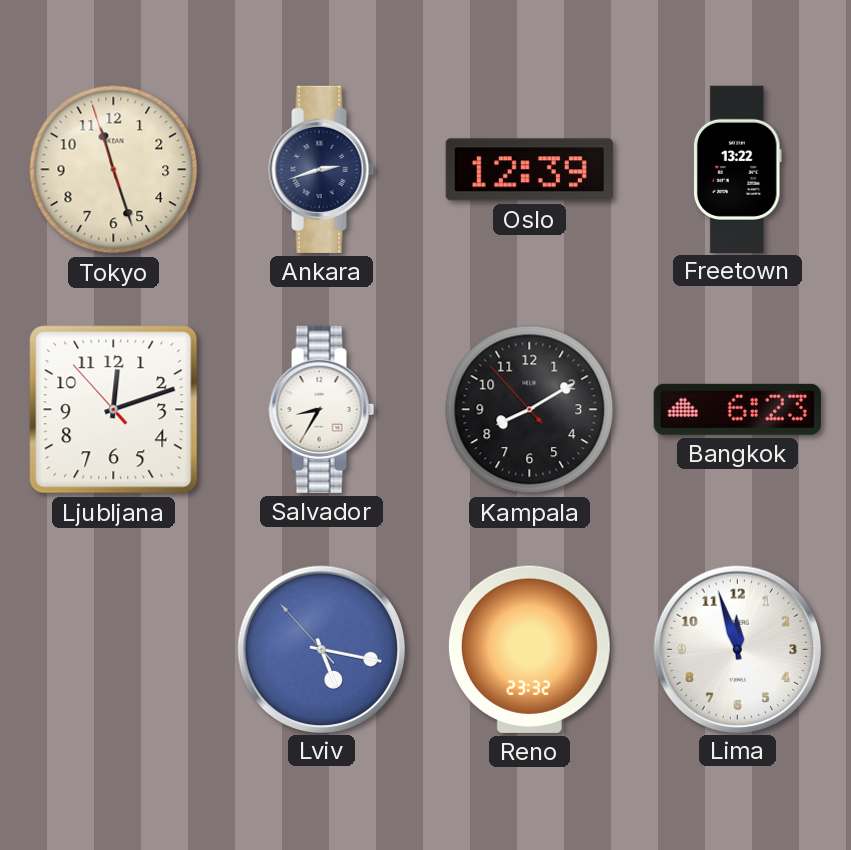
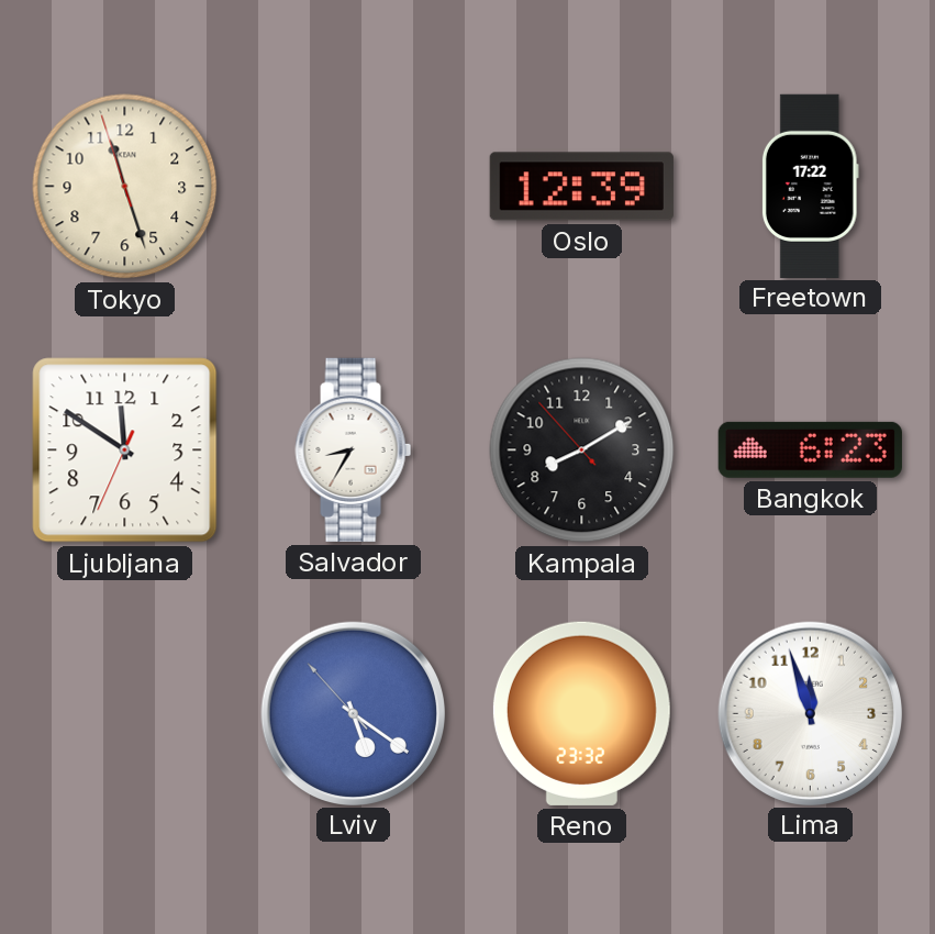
Ankara: 2:42 -> none (322, 169)
Freetown: 13:22 -> 17:22 (810, 186)
Ljubljana: 12:11 -> 11:50 (125, 451)
Lviv: 5:16 -> 5:20 (353, 713)
